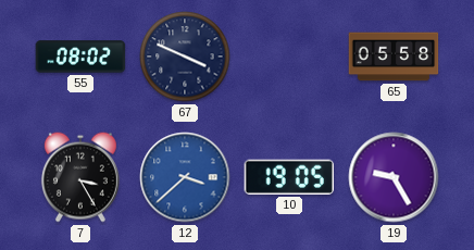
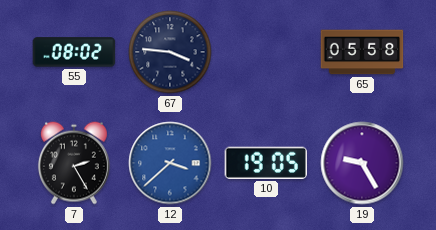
67: 3:49 -> 3:46 (170, 52)
7: 3:25 -> 2:25 (74, 163)
